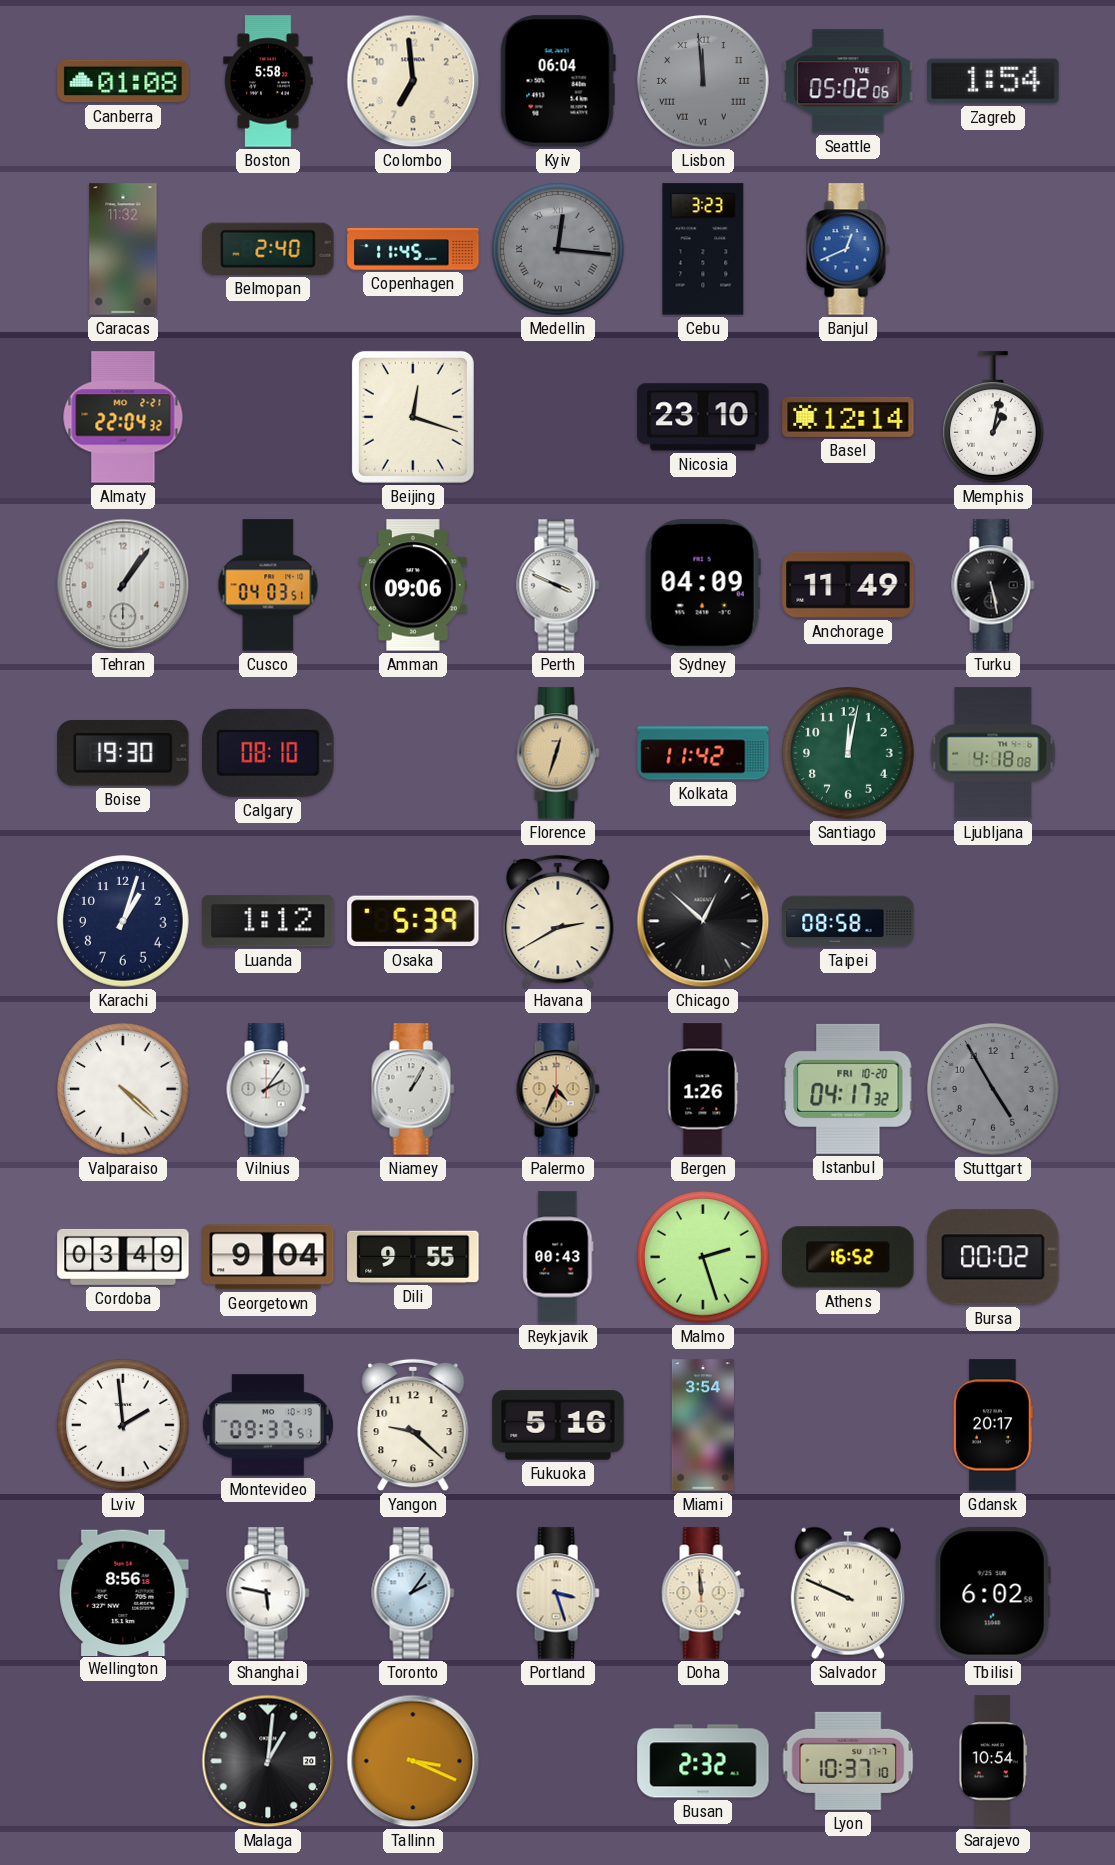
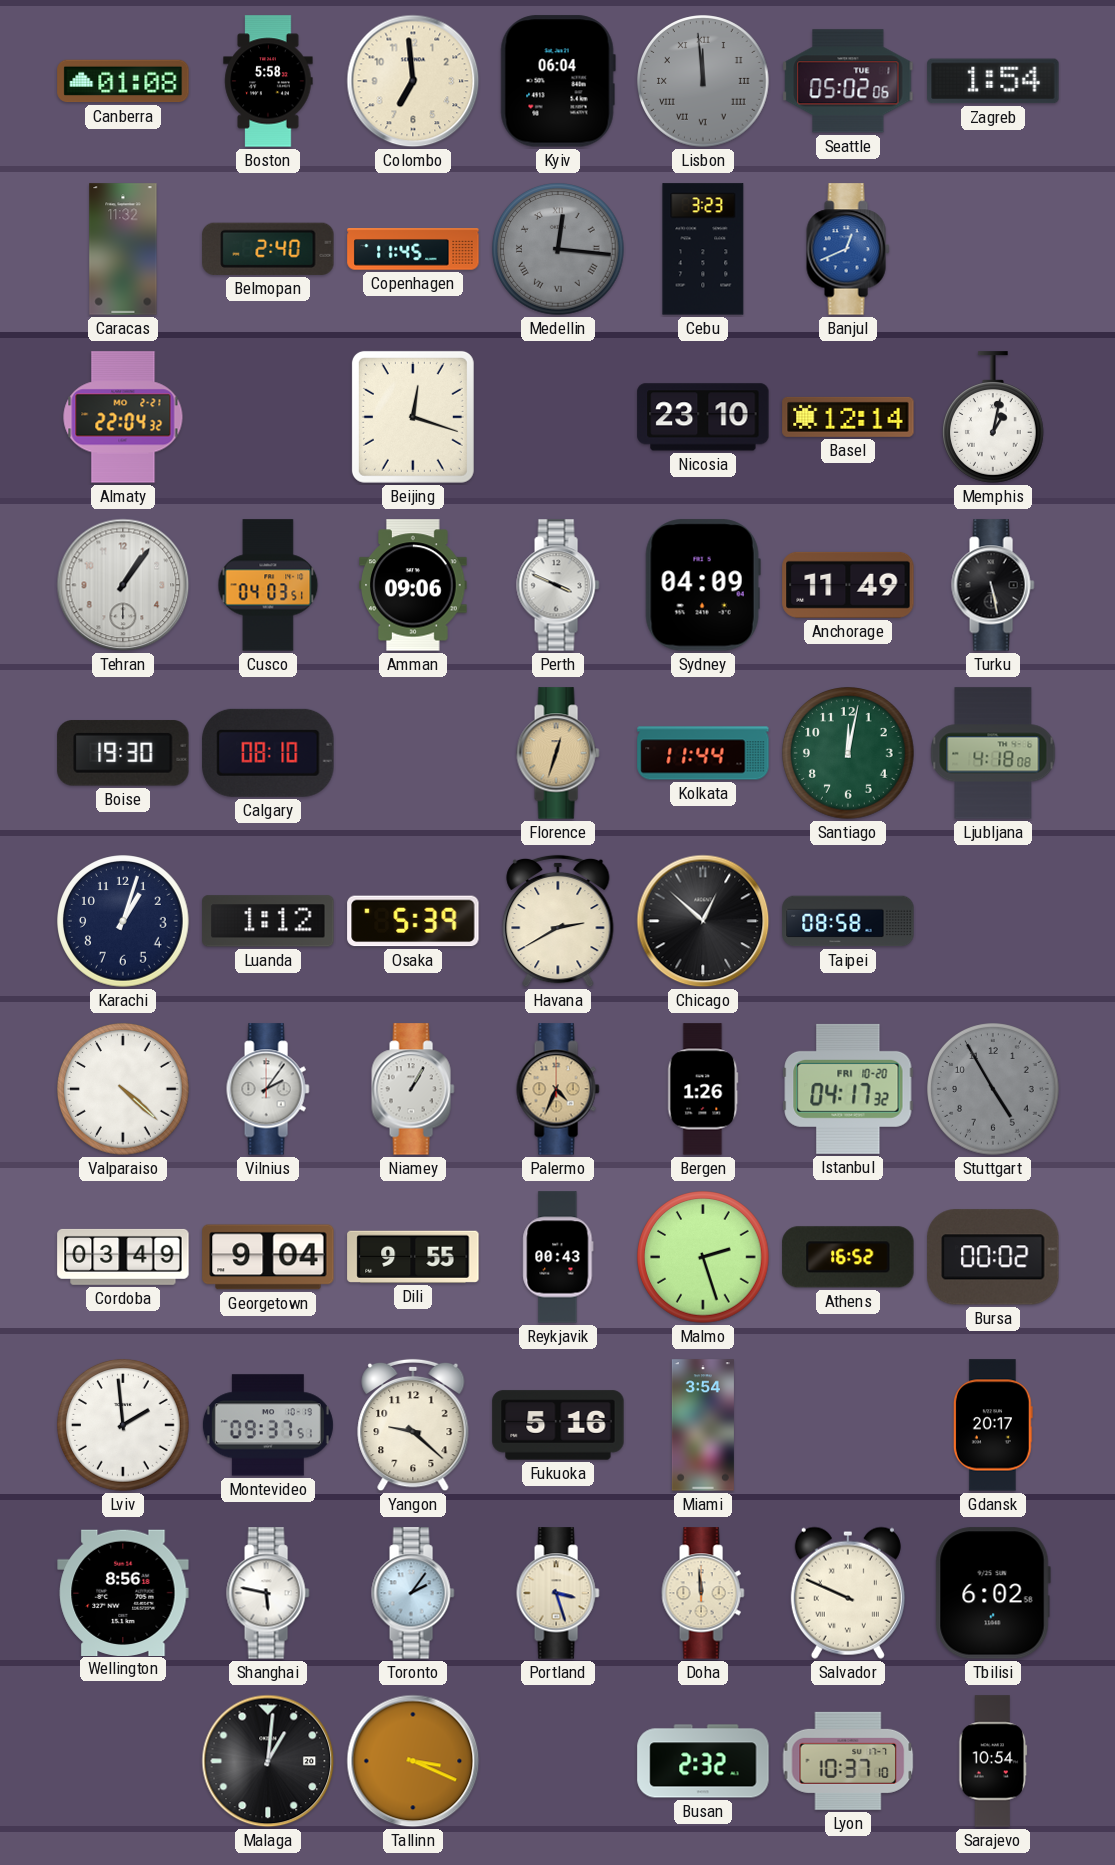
Kolkata: 11:42 -> 11:44 (703, 753)
